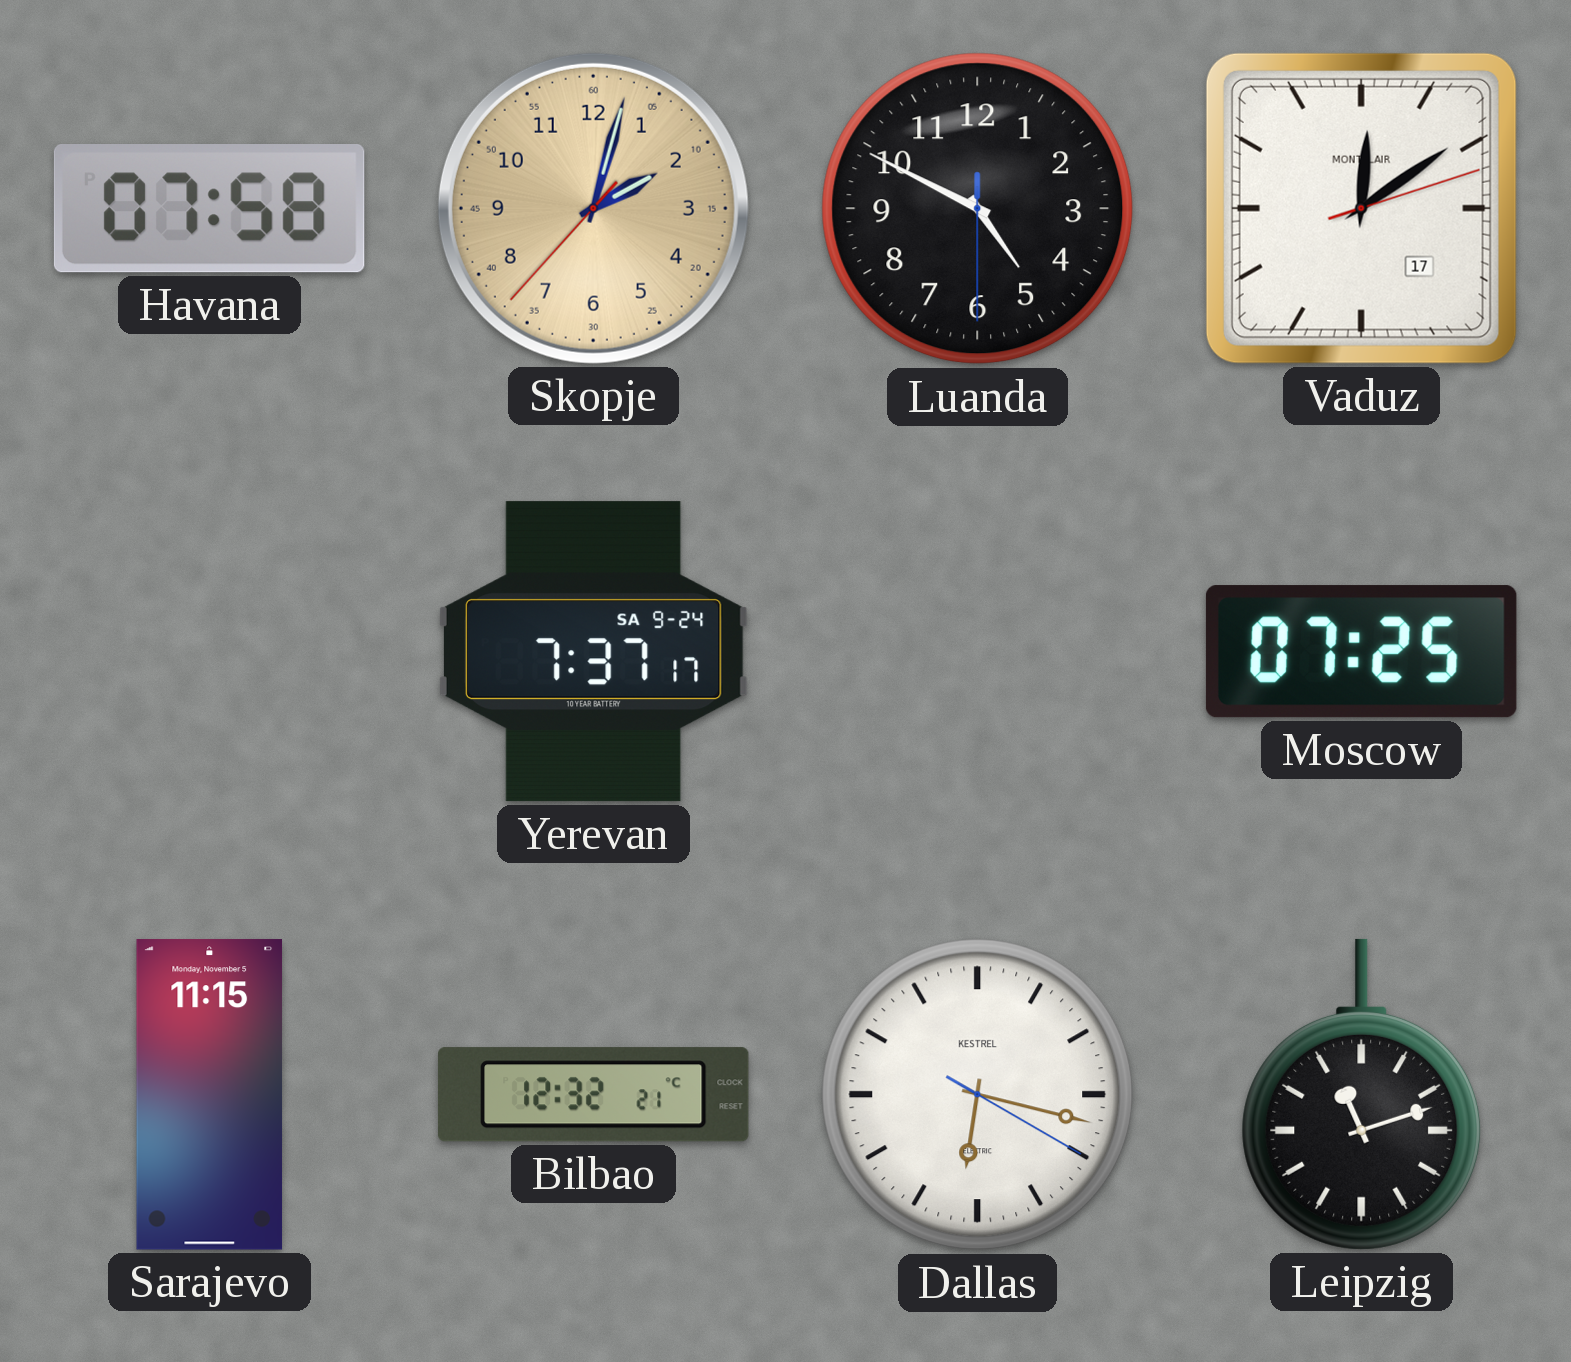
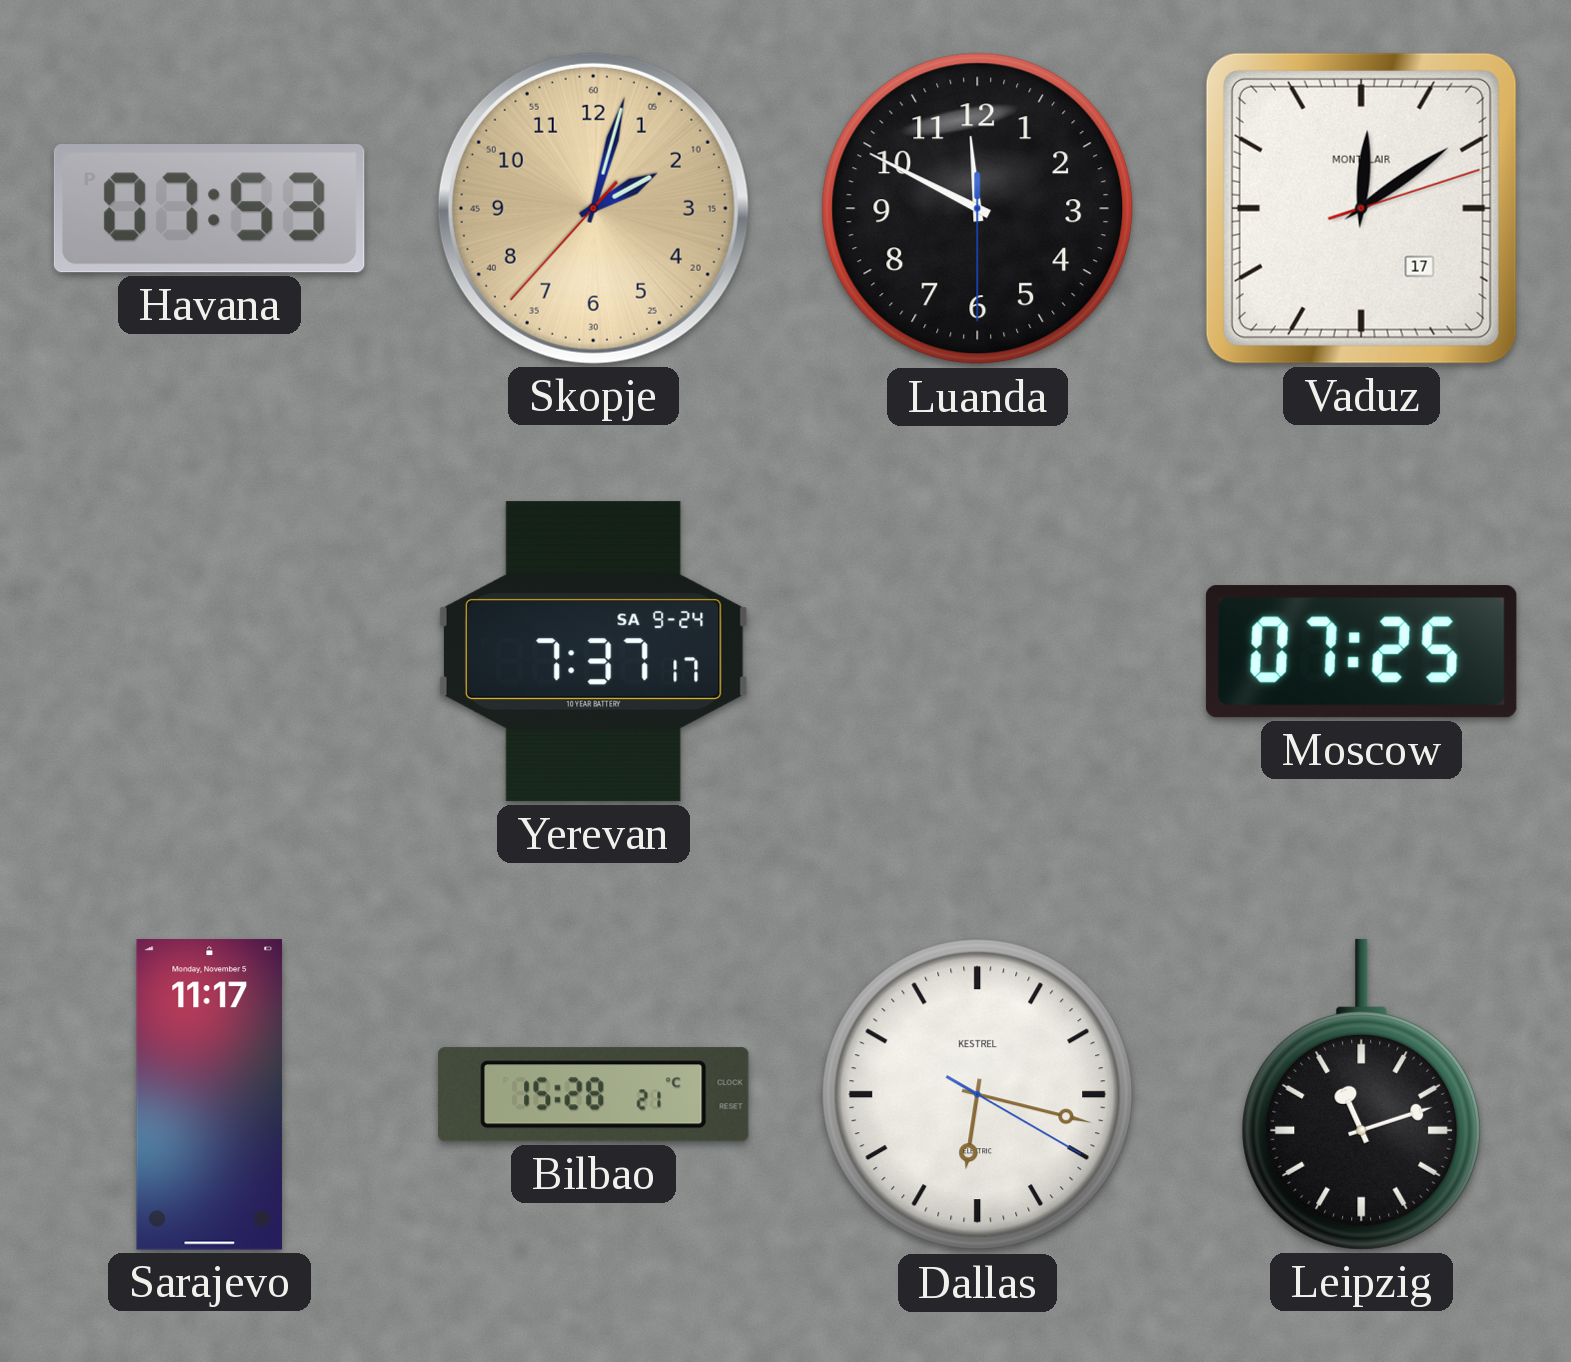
Havana: 07:58 -> 07:53 (209, 209)
Luanda: 4:49 -> 11:49 (978, 209)
Sarajevo: 11:15 -> 11:17 (210, 1095)
Bilbao: 12:32 -> 15:28 (593, 1095)
